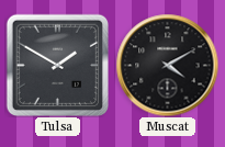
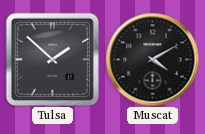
Tulsa: 1:50 -> 1:52 (52, 59)
